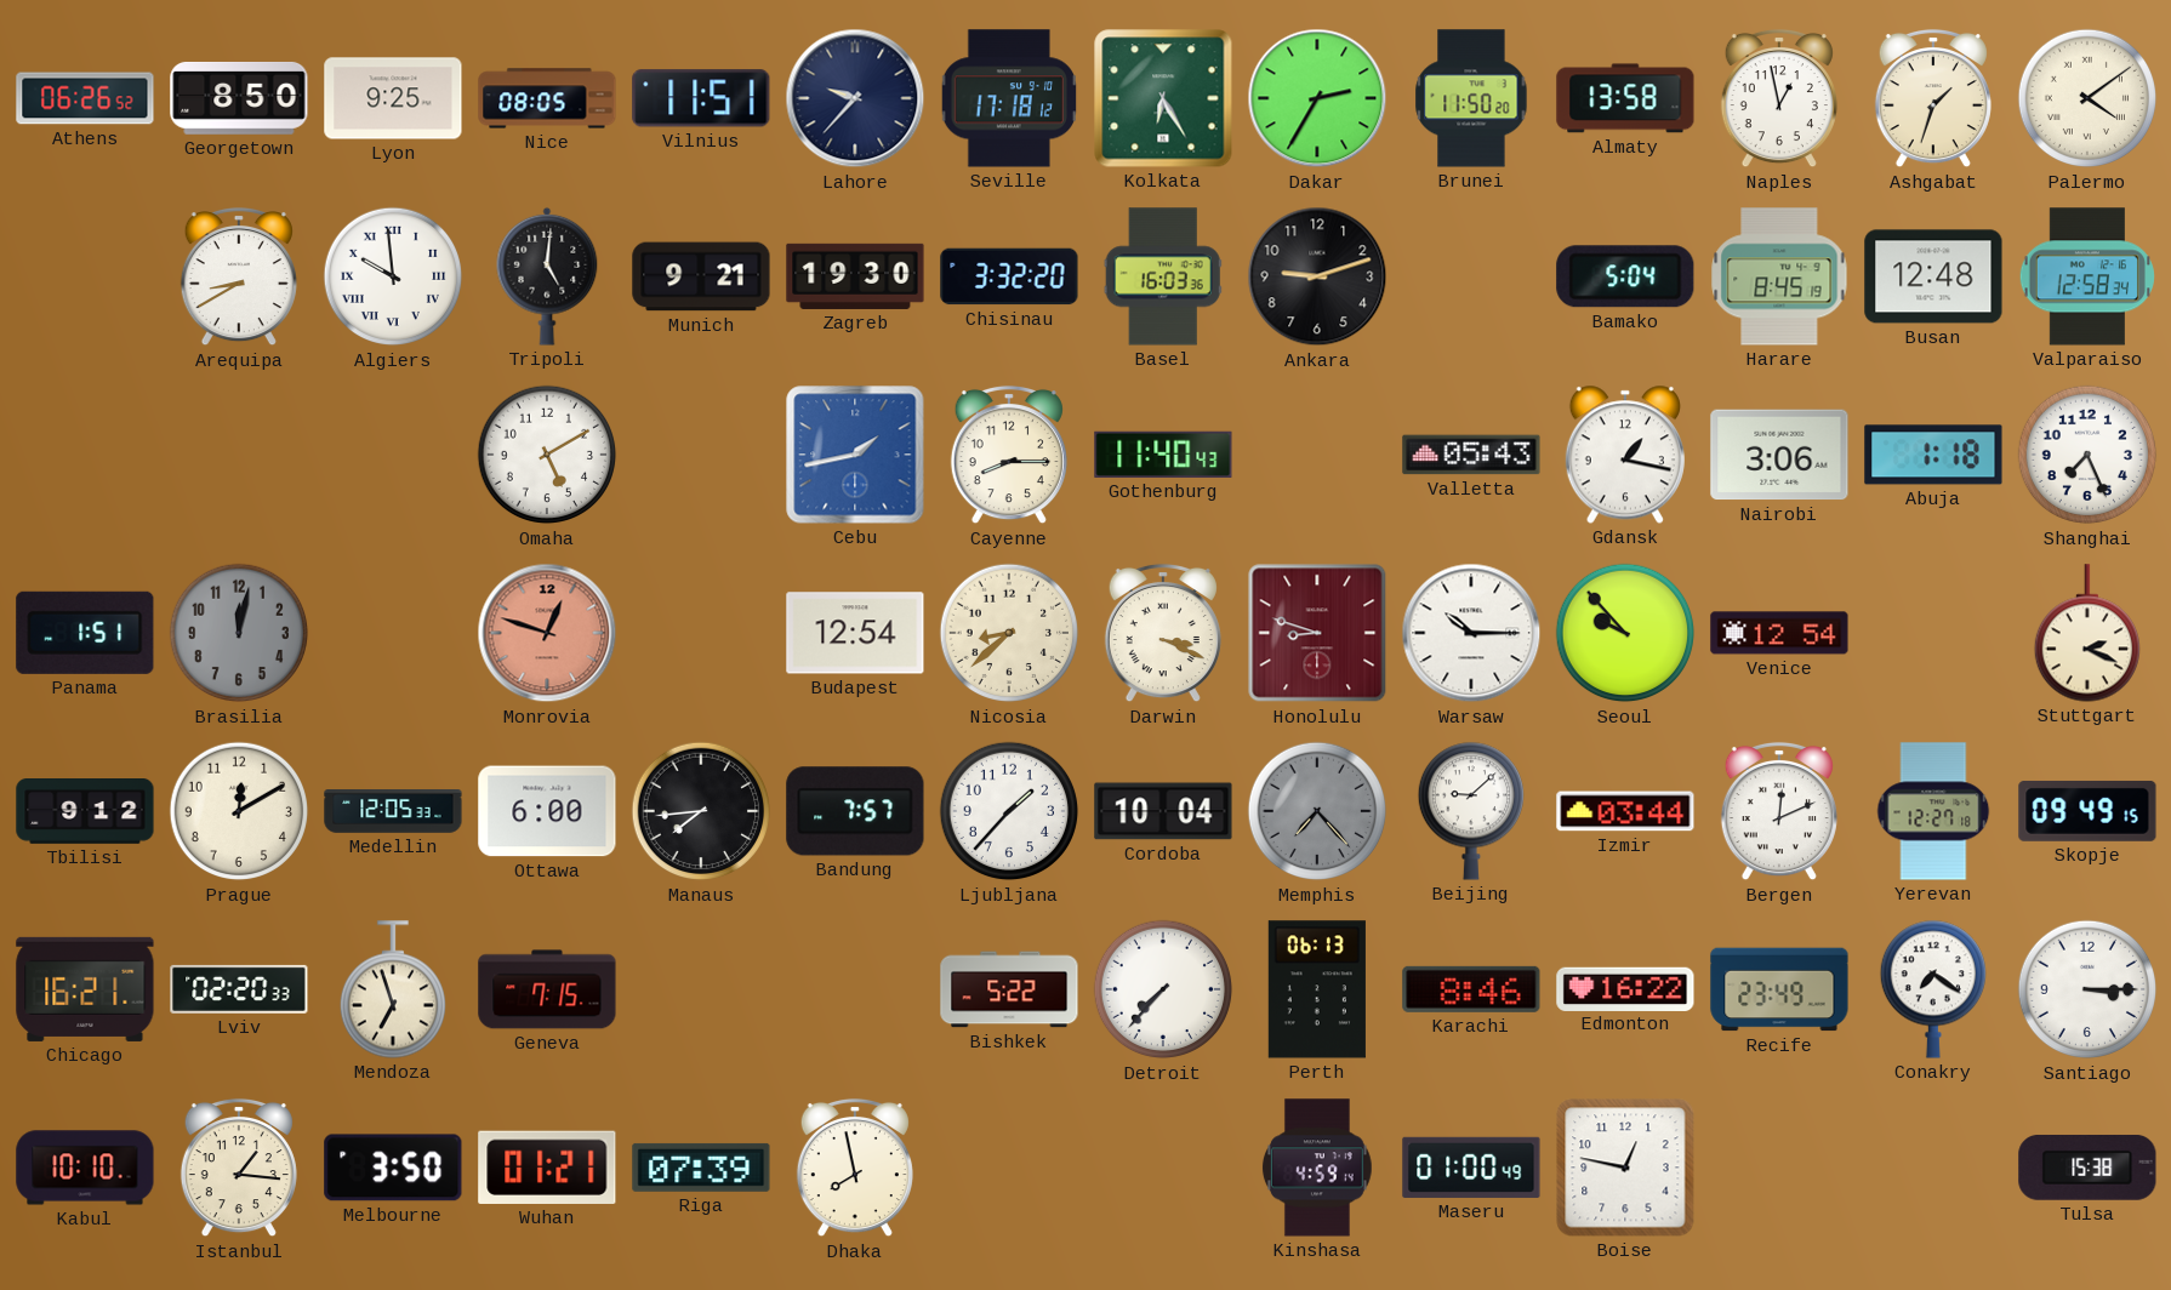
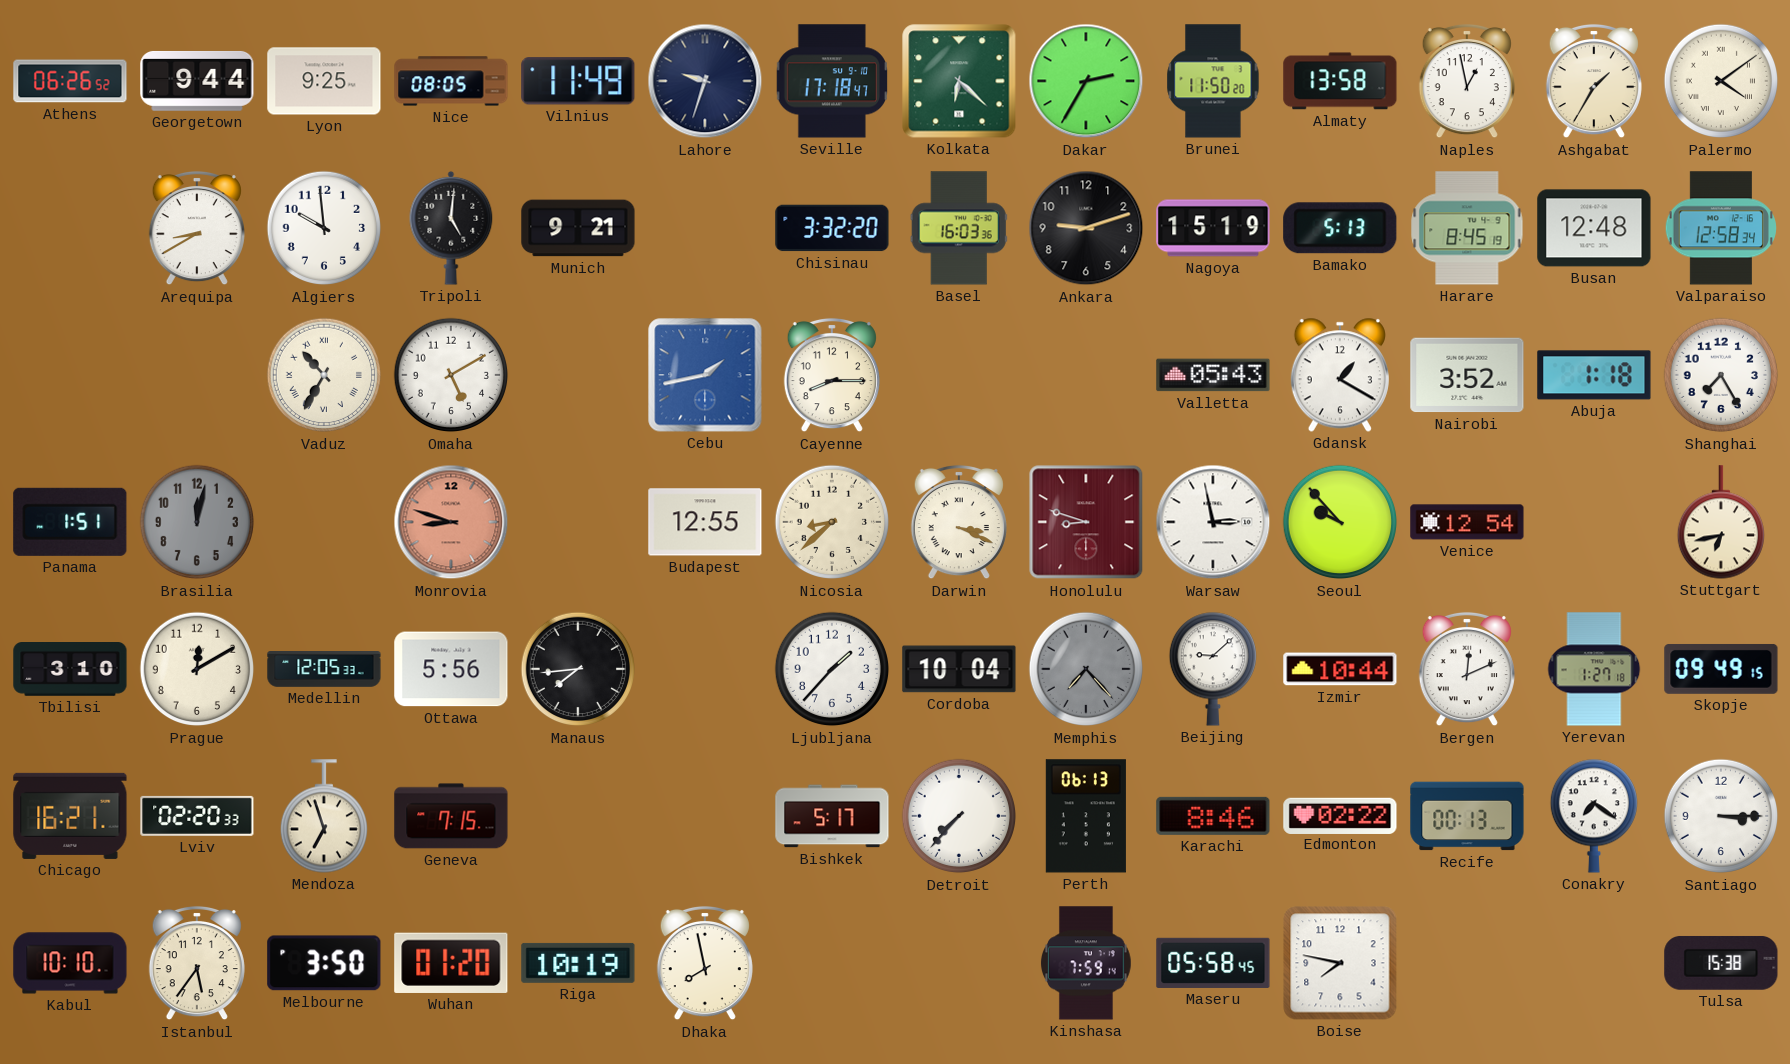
Georgetown: 8:50 -> 9:44 (197, 81)
Vilnius: 11:51 -> 11:49 (578, 81)
Lahore: 9:37 -> 9:33 (705, 81)
Seville: 17:18:12 -> 17:18:47 (831, 81)
Kolkata: 6:25 -> 6:22 (959, 81)
Ashgabat: 1:33 -> 1:35 (1594, 81)
Algiers numerals: Roman -> Arabic (324, 228)
Zagreb: 19:30 -> none (855, 276)
Nagoya: none -> 15:19 (1213, 228)
Bamako: 5:04 -> 5:13 (1340, 228)
Vaduz: none -> 10:35 (324, 375)
Gothenburg: 11:40 -> none (1163, 455)
Gdansk: 1:17 -> 1:20 (1340, 375)
Nairobi: 3:06 -> 3:52 (1467, 375)
Shanghai: 7:26 -> 7:25 (1721, 375)
Monrovia: 12:48 -> 8:48 (451, 522)
Budapest: 12:54 -> 12:55 (705, 522)
Warsaw: 10:15 -> 2:58 (1213, 522)
Stuttgart: 2:19 -> 6:43 (1720, 522)
Tbilisi: 9:12 -> 3:10 (70, 669)
Ottawa: 6:00 -> 5:56 (451, 669)
Bandung: 7:57 -> none (855, 811)
Izmir: 03:44 -> 10:44 (1340, 669)
Yerevan: 12:27 -> 1:27 (1594, 669)
Bishkek: 5:22 -> 5:17 (832, 816)
Edmonton: 16:22 -> 02:22 (1340, 815)
Recife: 23:49 -> 00:13 (1467, 816)
Istanbul: 1:16 -> 5:36 (197, 963)
Wuhan: 01:21 -> 01:20 (451, 963)
Riga: 07:39 -> 10:19 (578, 963)
Kinshasa: 4:59 -> 7:59 (1087, 963)
Maseru: 01:00 -> 05:58 (1213, 963)
Boise: 12:47 -> 7:47 (1340, 963)
